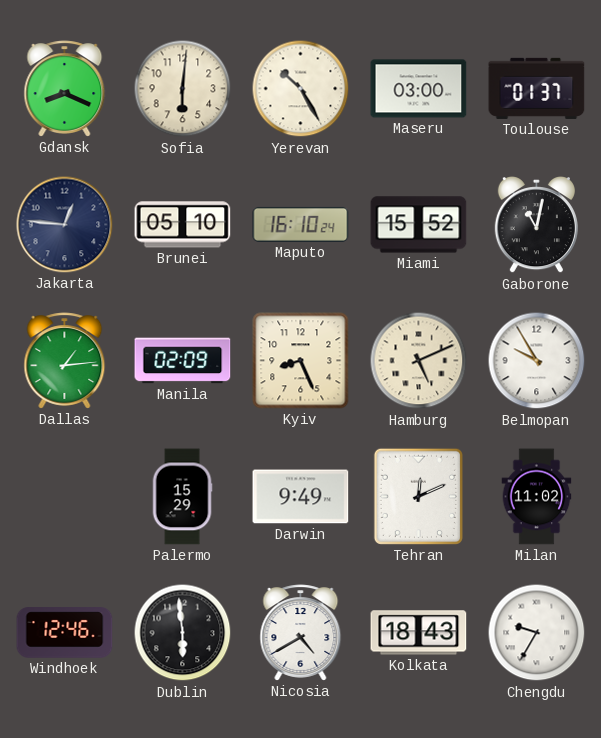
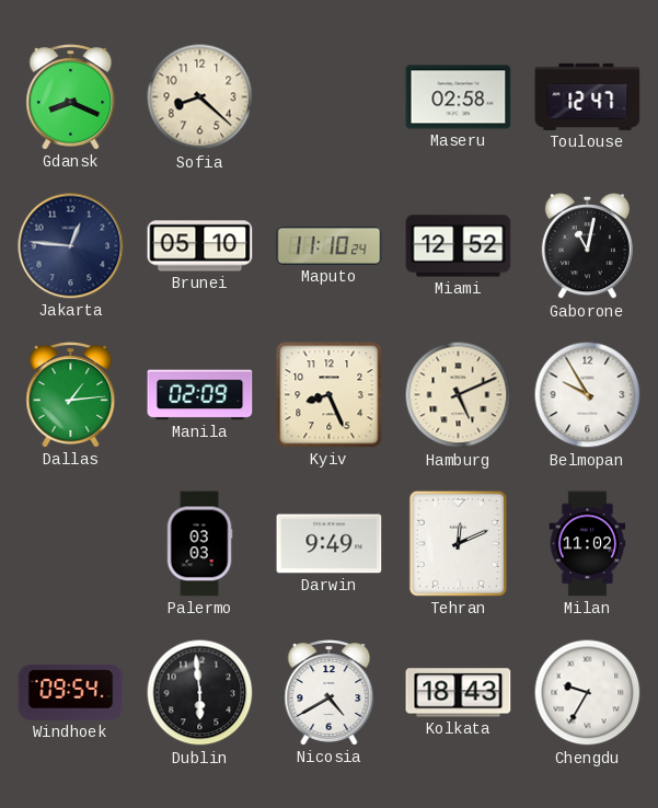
Sofia: 6:01 -> 8:22 (200, 97)
Yerevan: 10:25 -> none (301, 89)
Maseru: 03:00 -> 02:58 (459, 97)
Toulouse: 01:37 -> 12:47 (588, 96)
Maputo: 16:10 -> 11:10 (330, 245)
Miami: 15:52 -> 12:52 (459, 246)
Palermo: 15:29 -> 03:03 (199, 544)
Windhoek: 12:46 -> 09:54 (71, 693)
